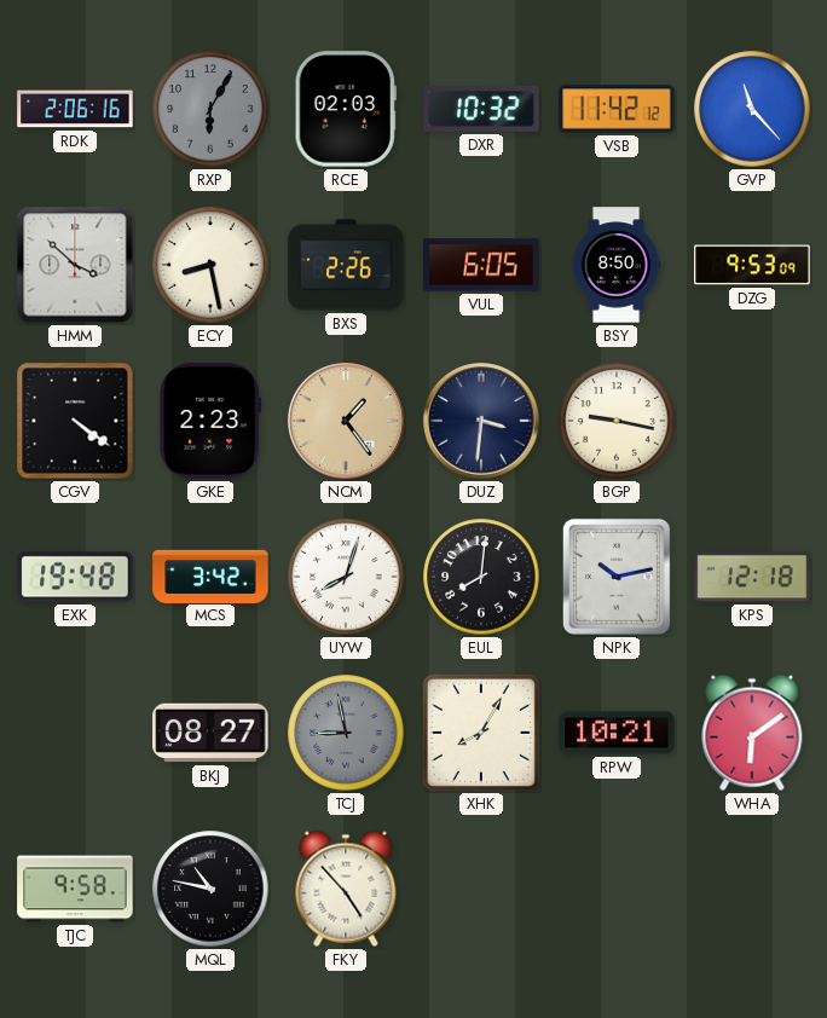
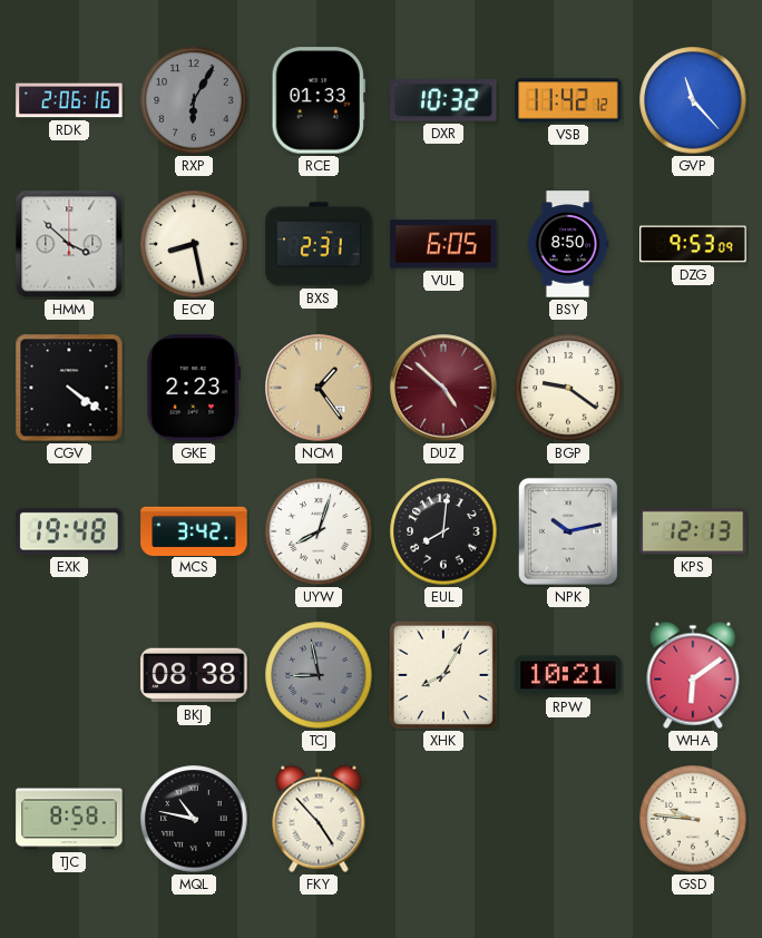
RCE: 02:03 -> 01:33 (319, 100)
BXS: 2:26 -> 2:31 (319, 244)
DUZ: 3:31 -> 4:52 (443, 388)
DUZ dial: navy -> burgundy (443, 388)
BGP: 9:17 -> 9:21 (568, 388)
KPS: 12:18 -> 12:13 (693, 531)
BKJ: 08:27 -> 08:38 (194, 675)
TJC: 9:58 -> 8:58 (69, 819)
GSD: none -> 9:46 (693, 819)
